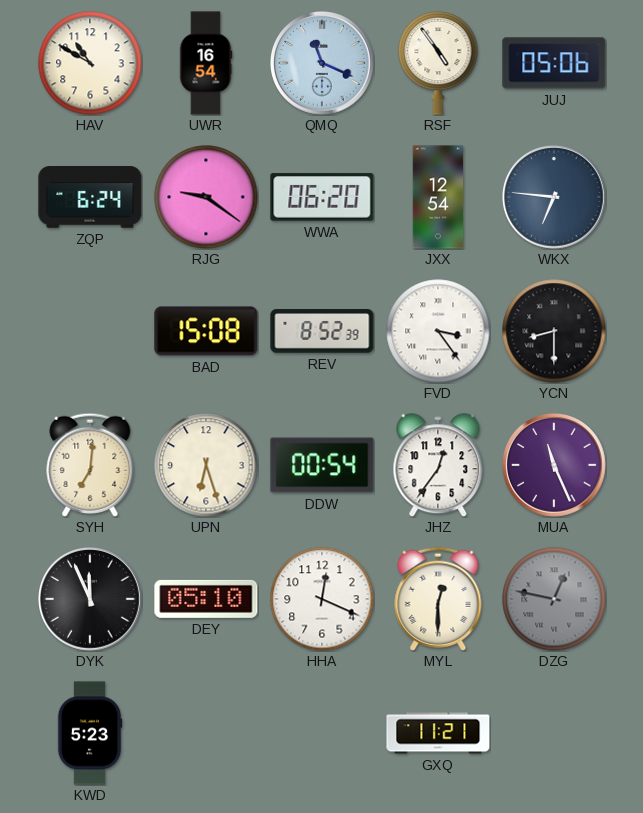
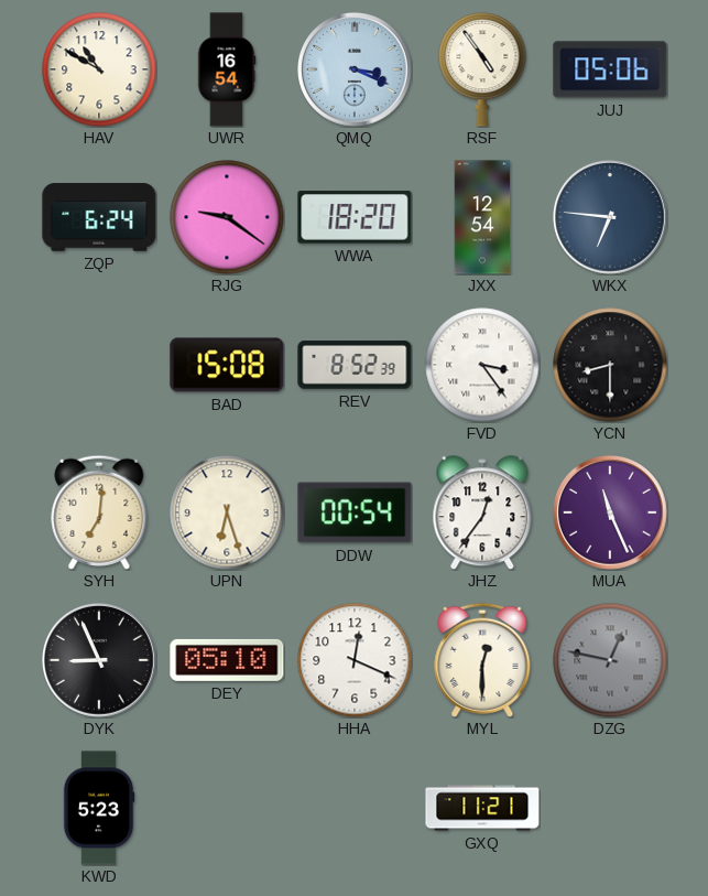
QMQ: 11:19 -> 3:19 (356, 71)
WWA: 06:20 -> 18:20 (355, 217)
DYK: 11:56 -> 8:56 (100, 661)
